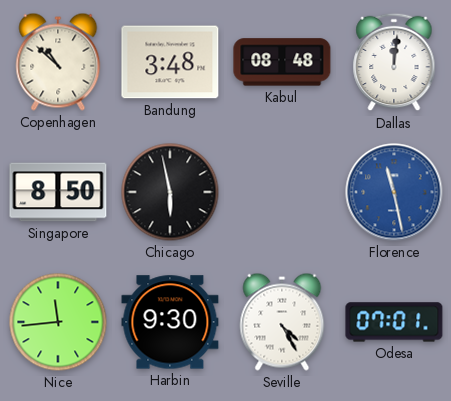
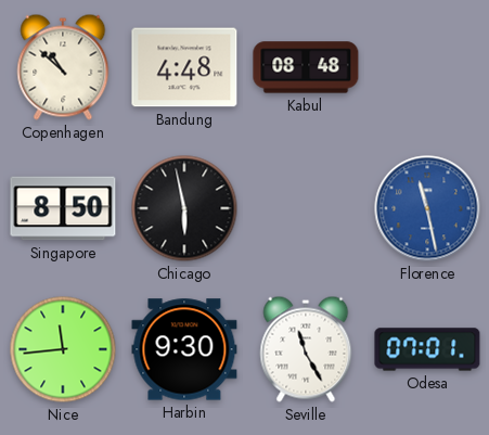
Bandung: 3:48 -> 4:48 (184, 67)
Dallas: 12:01 -> none (394, 62)
Seville: 4:25 -> 11:25 (306, 349)
